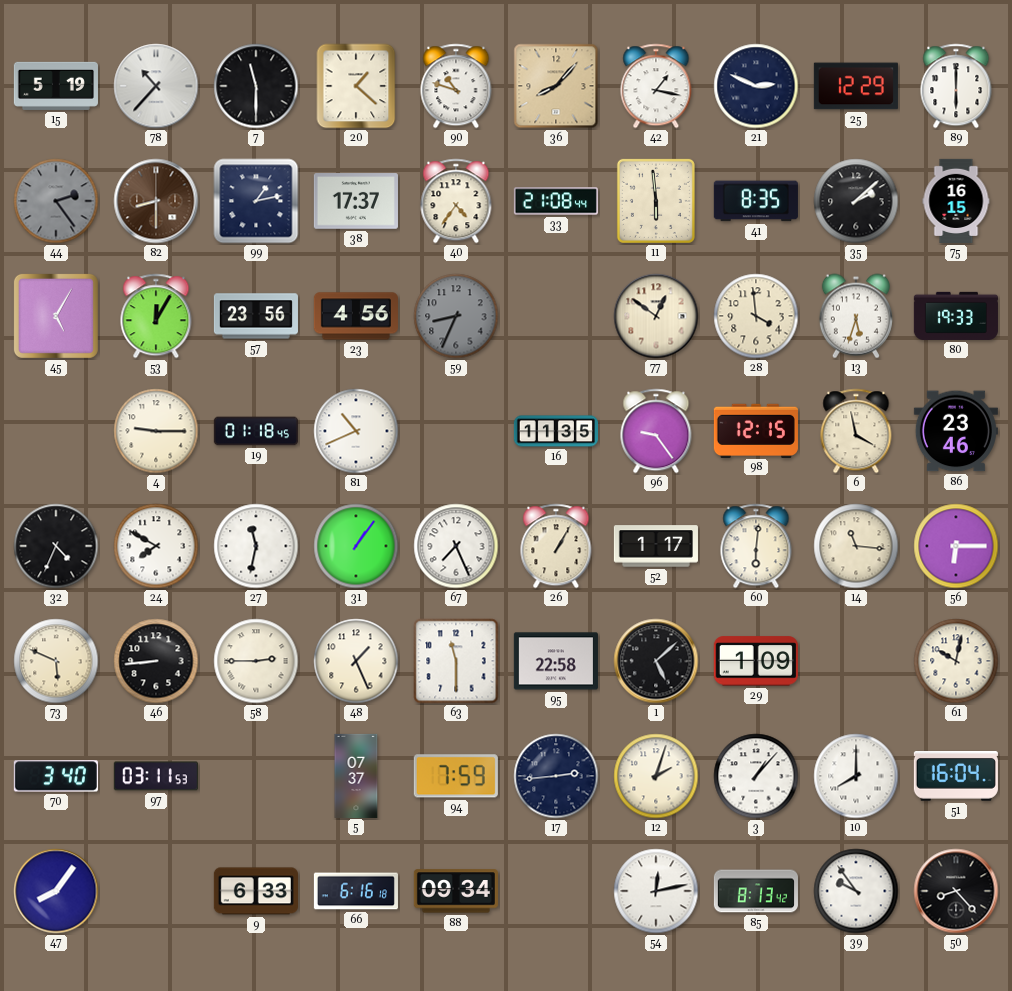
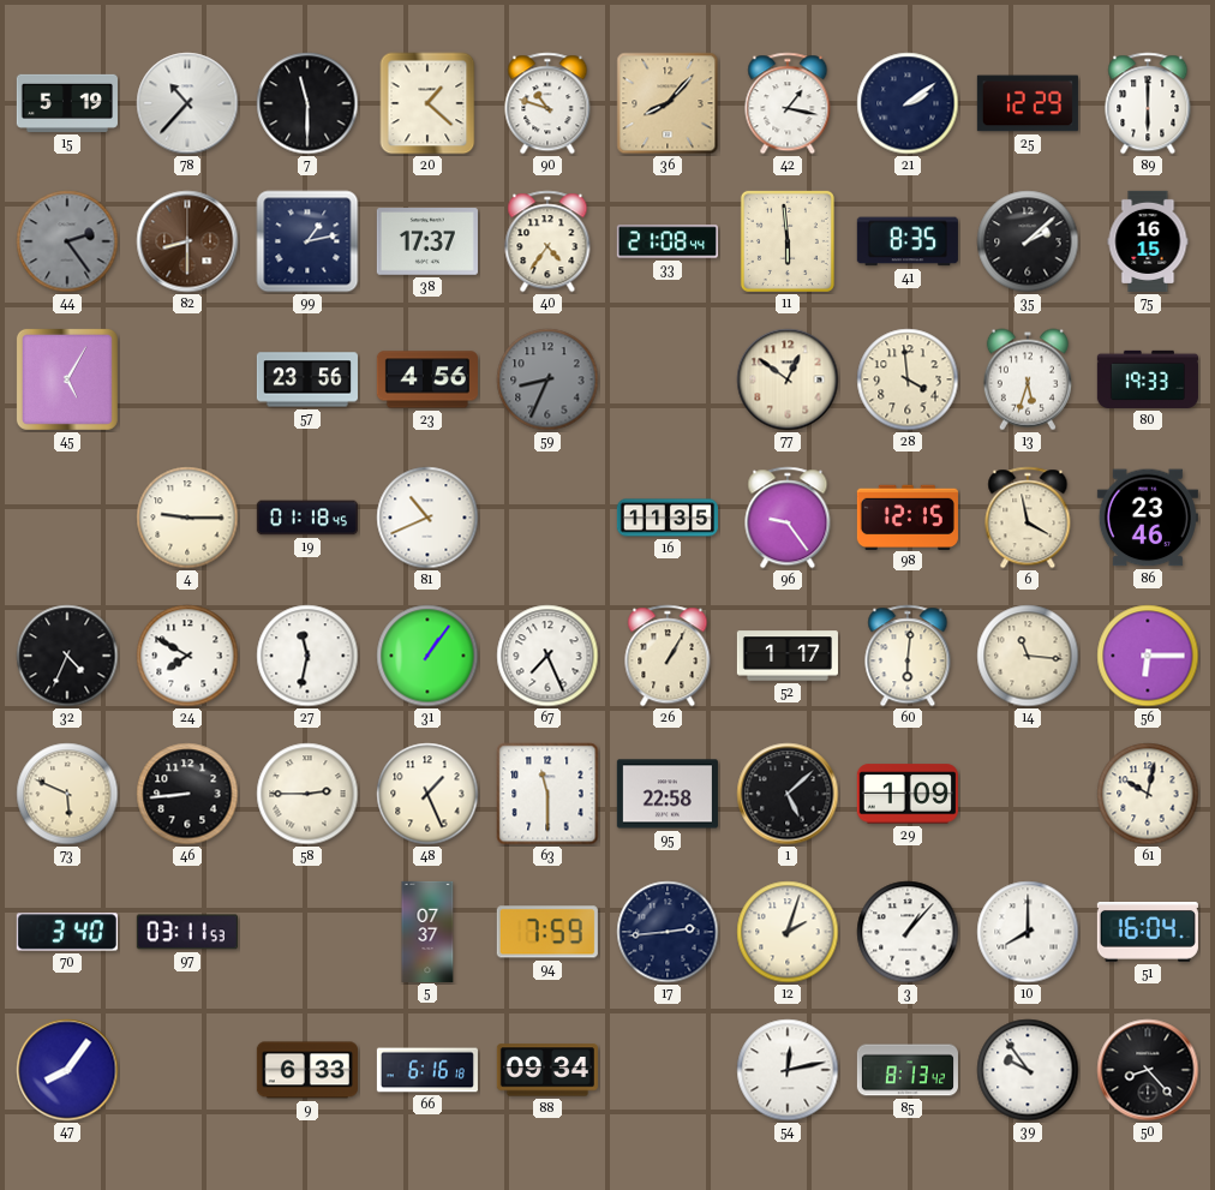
21: 2:49 -> 2:09 (908, 103)
53: 12:05 -> none (156, 316)
